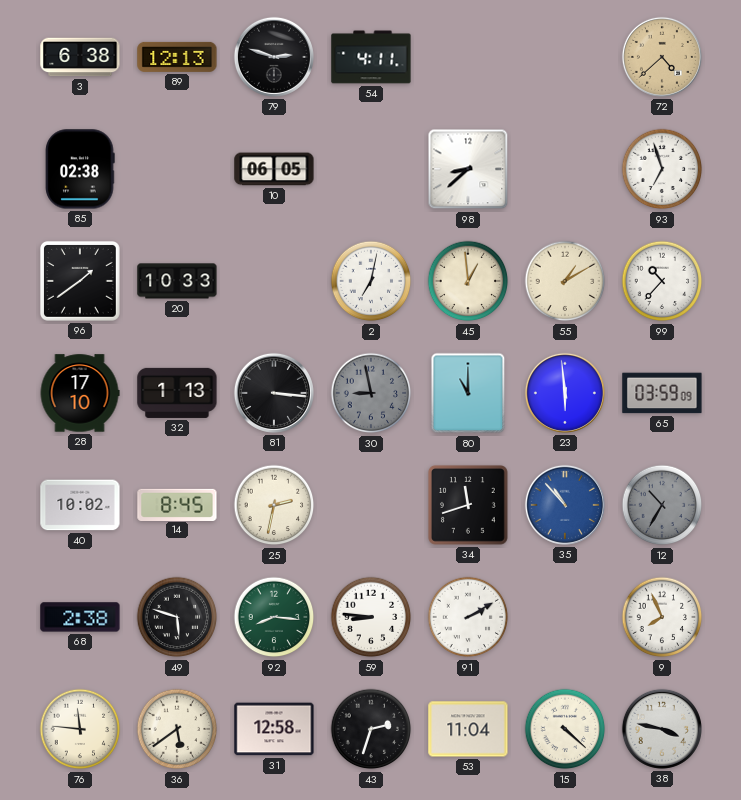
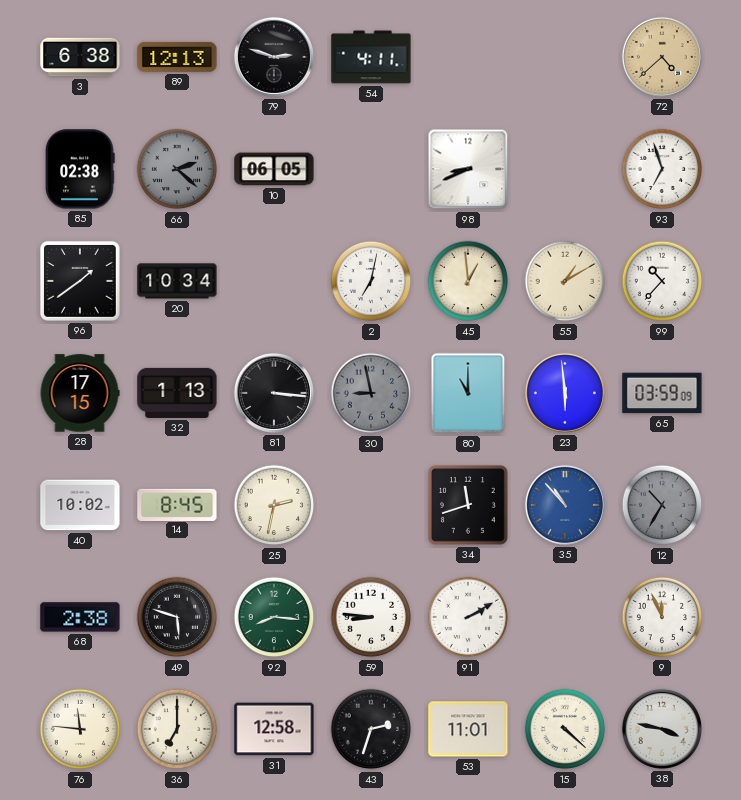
66: none -> 2:22 (177, 169)
98: 8:38 -> 8:41 (468, 169)
20: 10:33 -> 10:34 (177, 281)
28: 17:10 -> 17:15 (80, 393)
9: 7:56 -> 11:56 (662, 617)
36: 5:39 -> 7:00 (177, 729)
53: 11:04 -> 11:01 (468, 729)
